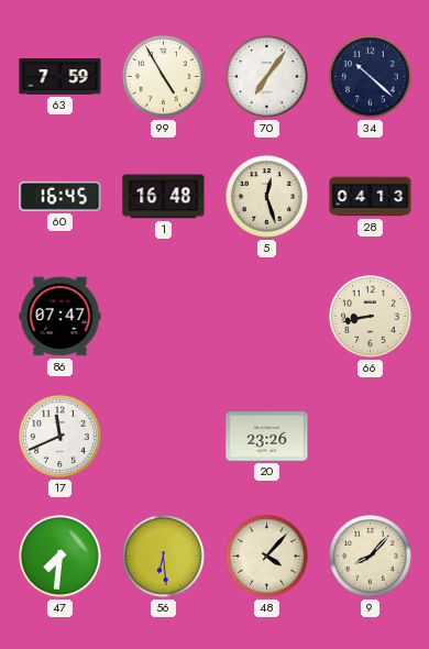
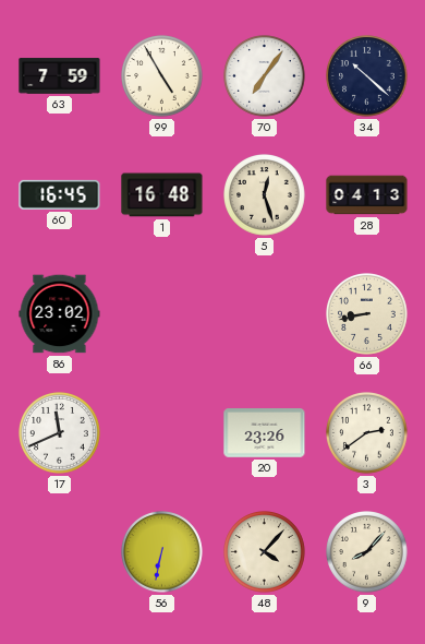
86: 07:47 -> 23:02 (60, 314)
3: none -> 2:39 (367, 433)
47: 7:31 -> none (61, 557)
56: 6:29 -> 6:32 (162, 552)
